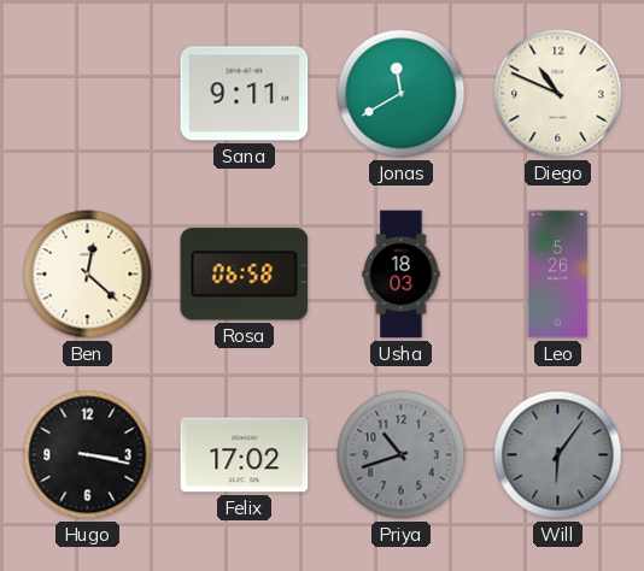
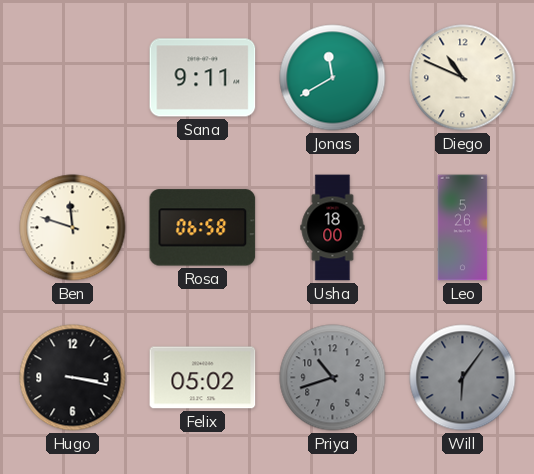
Ben: 12:22 -> 11:48 (73, 228)
Usha: 18:03 -> 18:00 (333, 228)
Felix: 17:02 -> 05:02 (203, 378)
